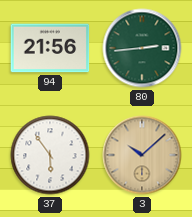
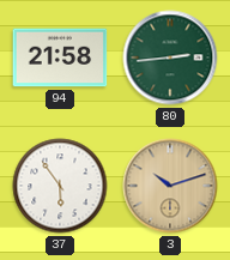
94: 21:56 -> 21:58 (60, 58)
3: 10:08 -> 10:12 (170, 186)
